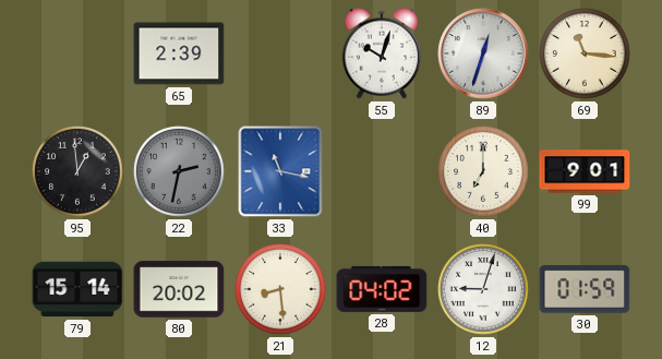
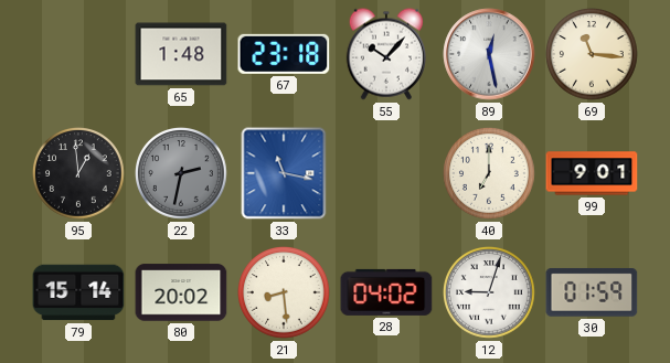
65: 2:39 -> 1:48 (181, 54)
67: none -> 23:18 (284, 54)
55: 10:03 -> 10:07 (386, 54)
89: 12:33 -> 12:28 (489, 54)
